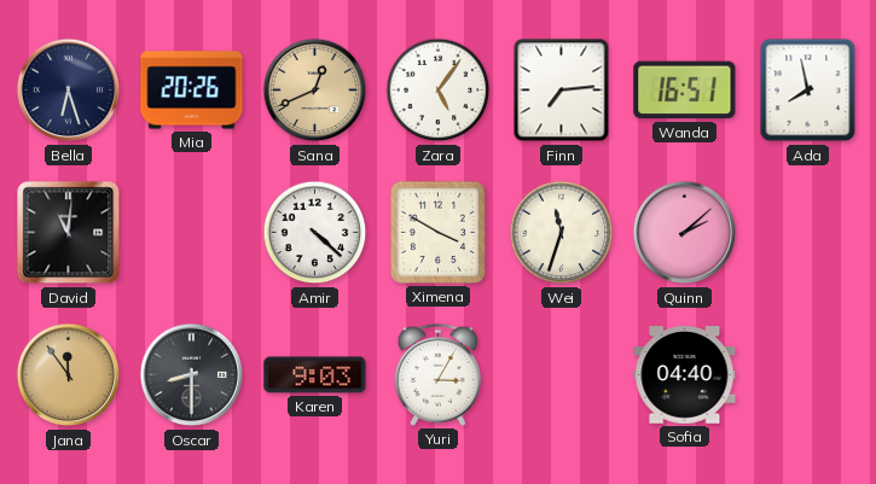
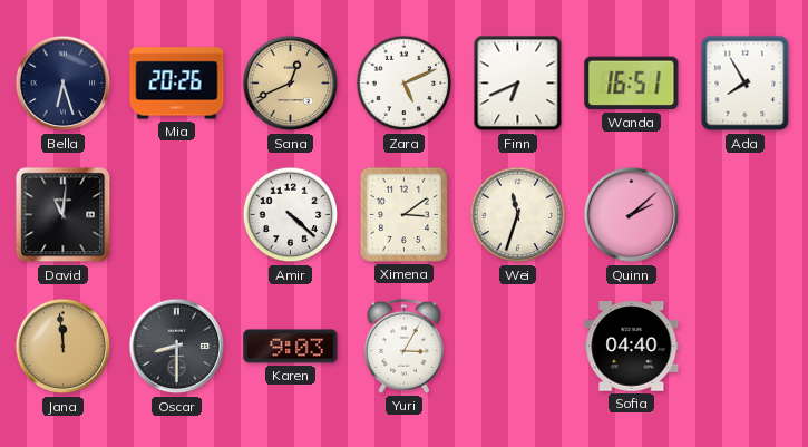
Zara: 5:06 -> 5:11 (405, 84)
Finn: 7:14 -> 6:41 (518, 84)
Ada: 7:58 -> 7:55 (746, 84)
Ximena: 3:50 -> 3:09 (403, 214)
Jana: 11:54 -> 11:59 (64, 347)
